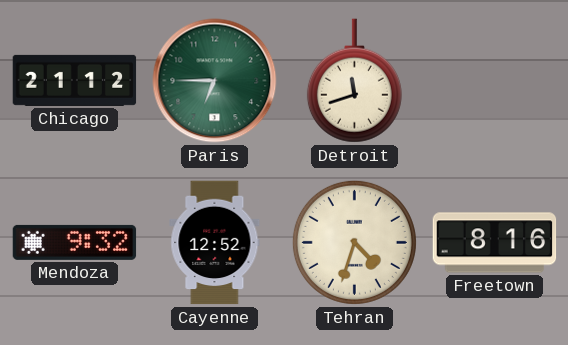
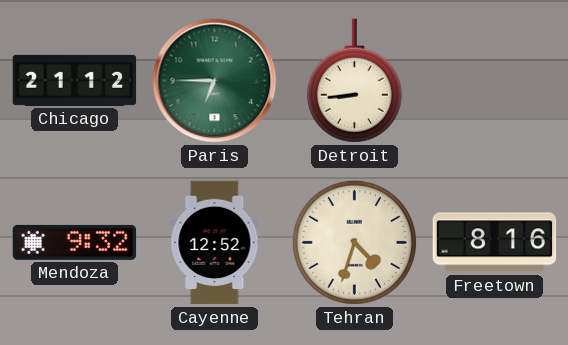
Detroit: 11:42 -> 8:44 (354, 81)
